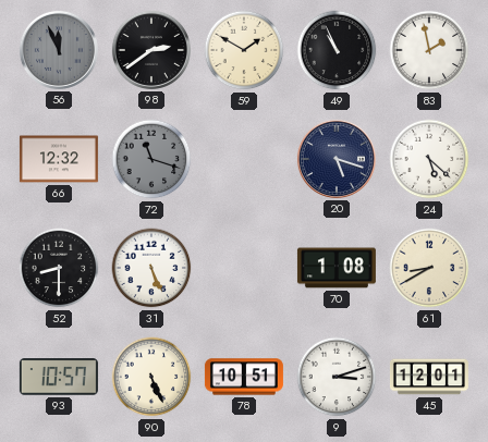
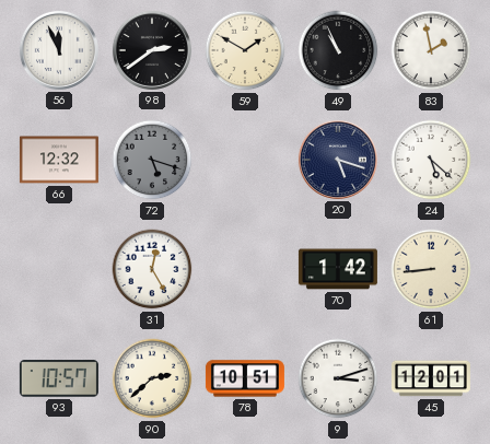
56 dial: grey -> white (59, 50)
72: 11:18 -> 5:18 (152, 160)
52: 8:30 -> none (59, 268)
31: 5:26 -> 12:25 (152, 269)
70: 1:08 -> 1:42 (338, 269)
61: 8:40 -> 8:44 (431, 269)
90: 5:26 -> 2:38 (152, 378)
